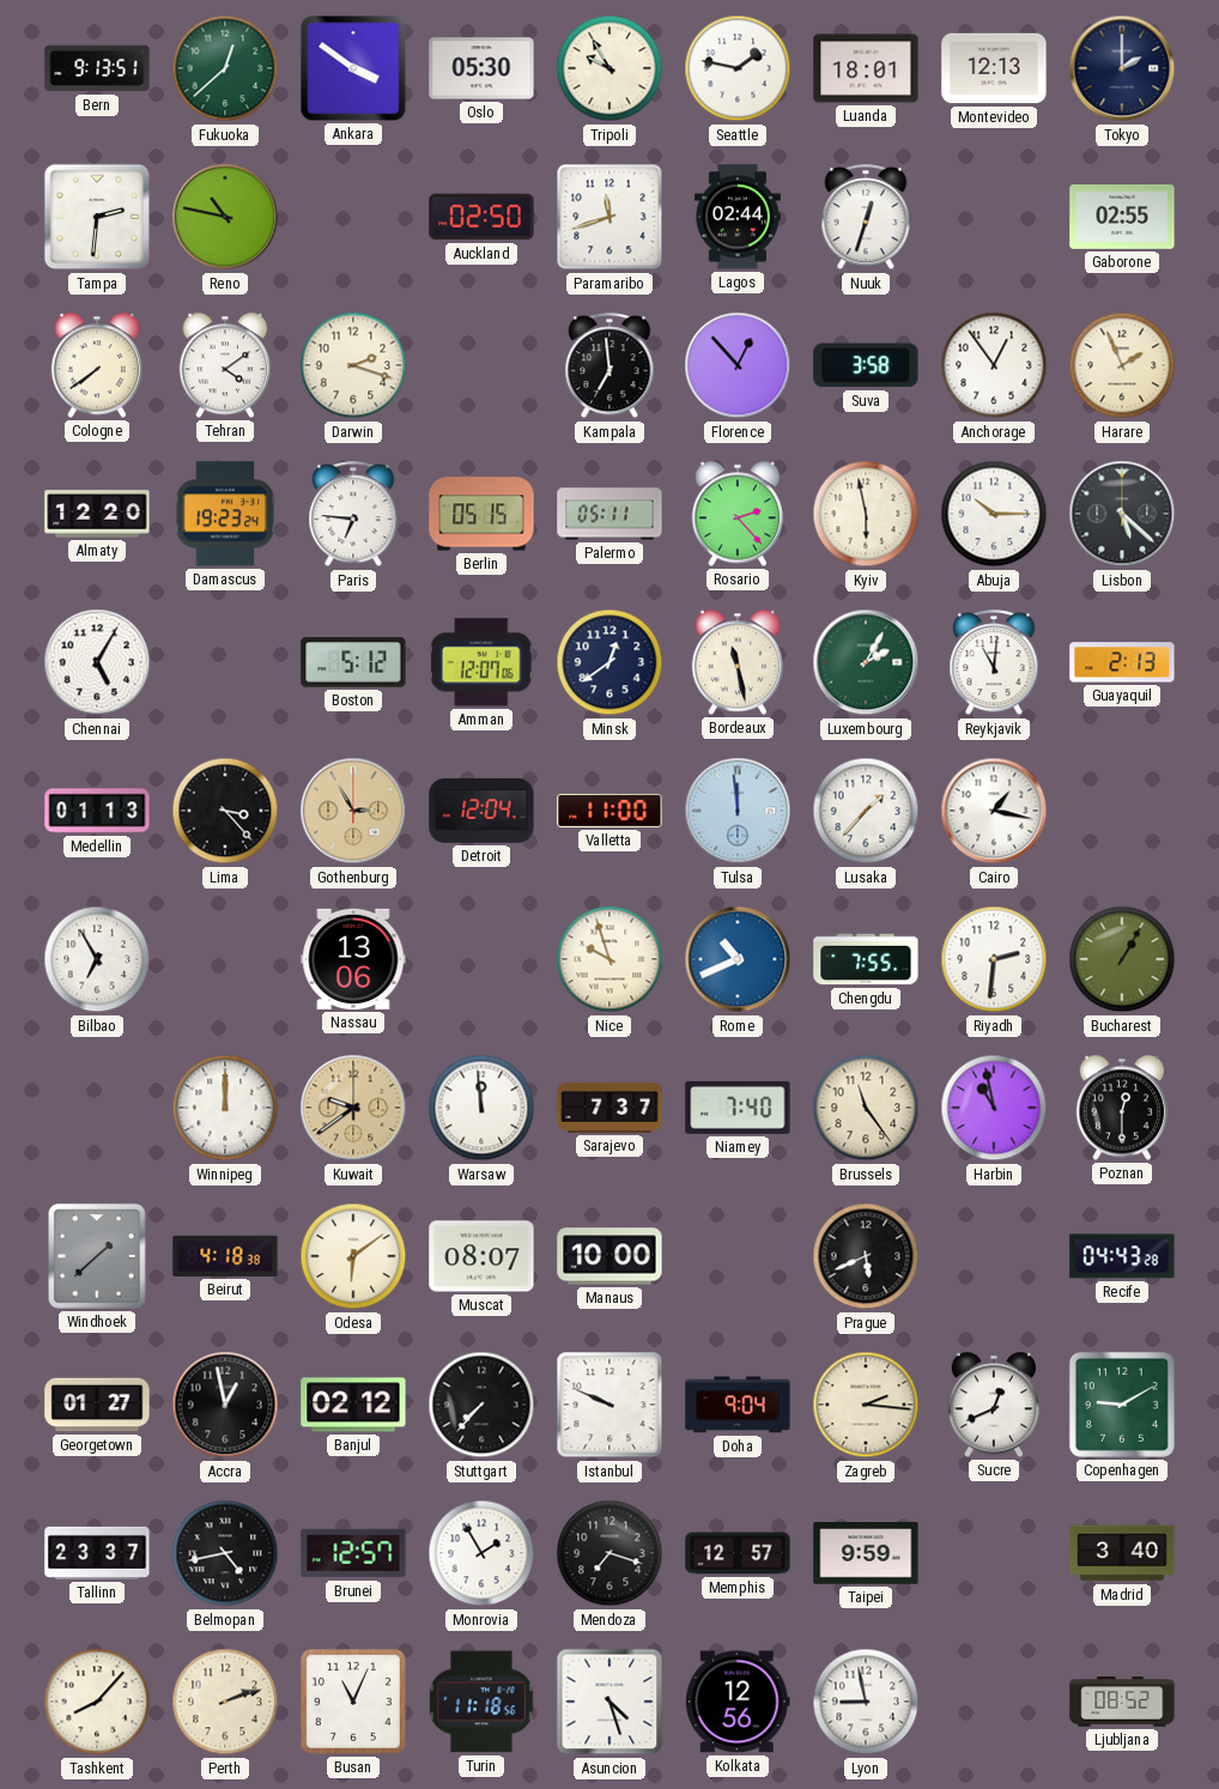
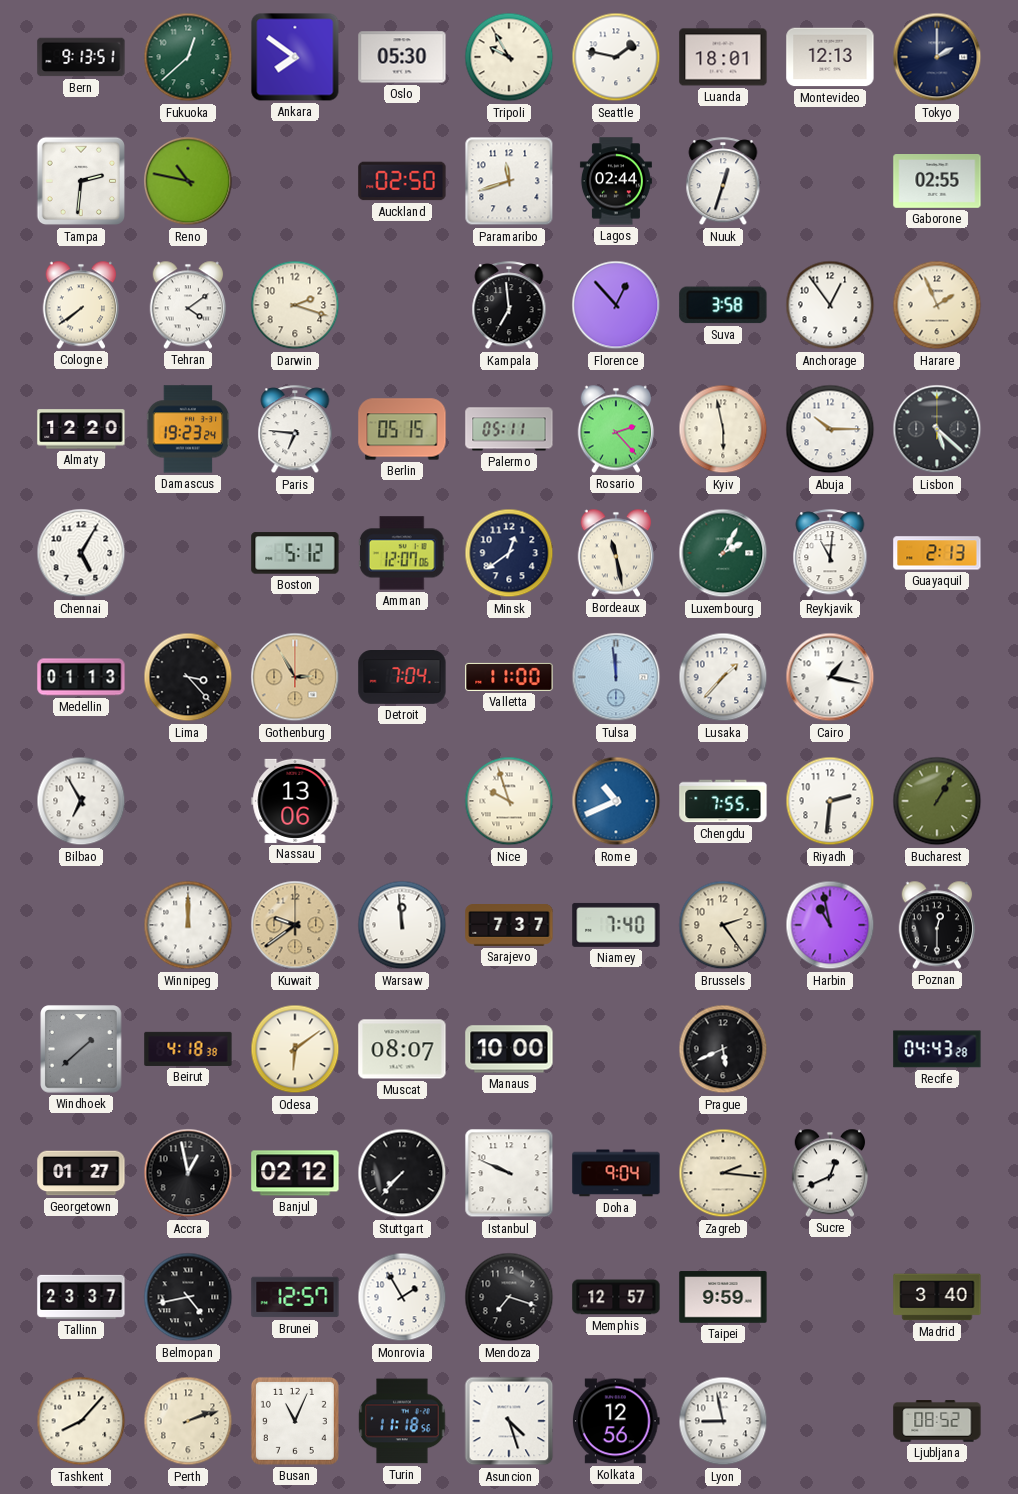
Ankara: 3:51 -> 7:51 (295, 57)
Detroit: 12:04 -> 7:04 (402, 678)
Brussels: 11:24 -> 2:24 (723, 925)
Copenhagen: 9:10 -> none (1122, 1405)
